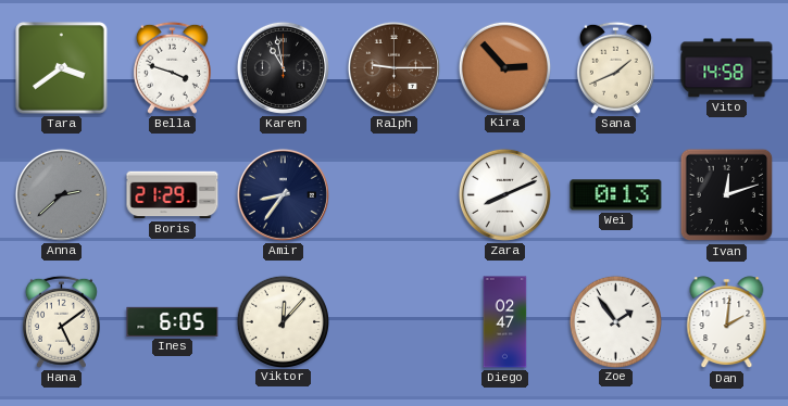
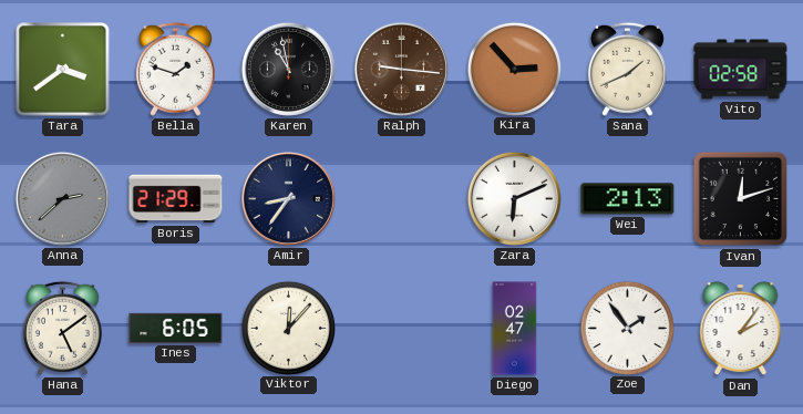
Bella: 3:48 -> 1:48 (175, 69)
Ralph: 9:15 -> 9:16 (401, 69)
Vito: 14:58 -> 02:58 (741, 70)
Zara: 8:11 -> 6:11 (514, 198)
Wei: 0:13 -> 2:13 (628, 199)
Dan: 2:01 -> 2:06 (741, 329)
